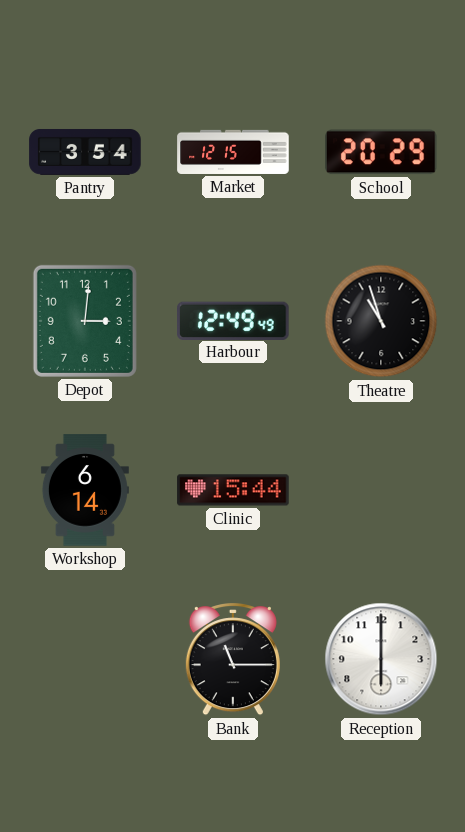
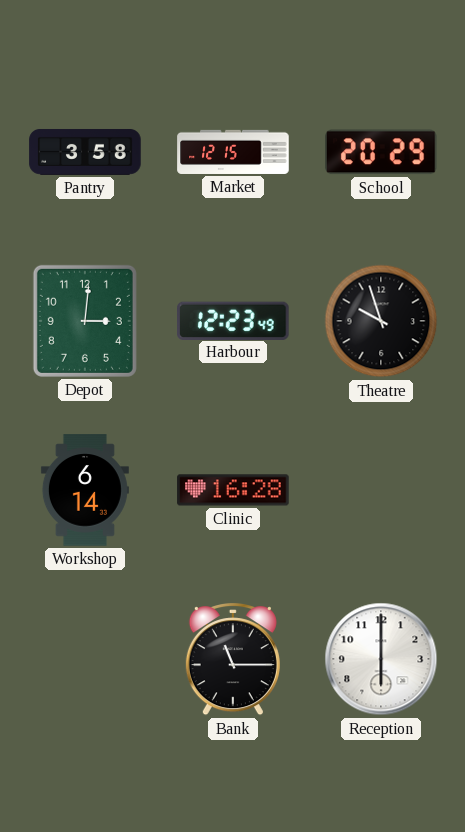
Pantry: 3:54 -> 3:58 (85, 152)
Harbour: 12:49 -> 12:23 (233, 320)
Theatre: 10:57 -> 9:57 (381, 321)
Clinic: 15:44 -> 16:28 (233, 490)
